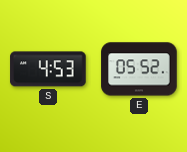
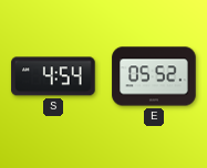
S: 4:53 -> 4:54 (53, 76)
